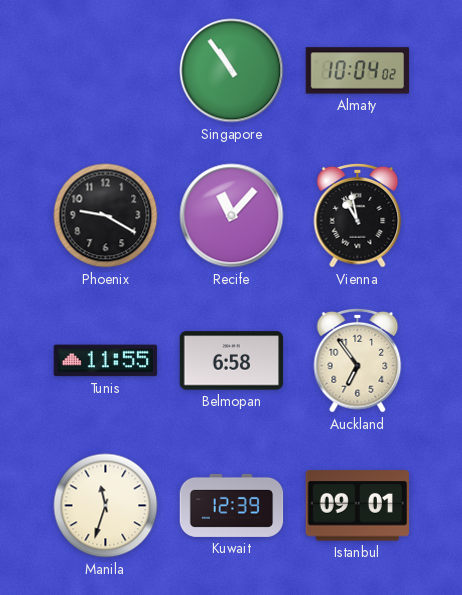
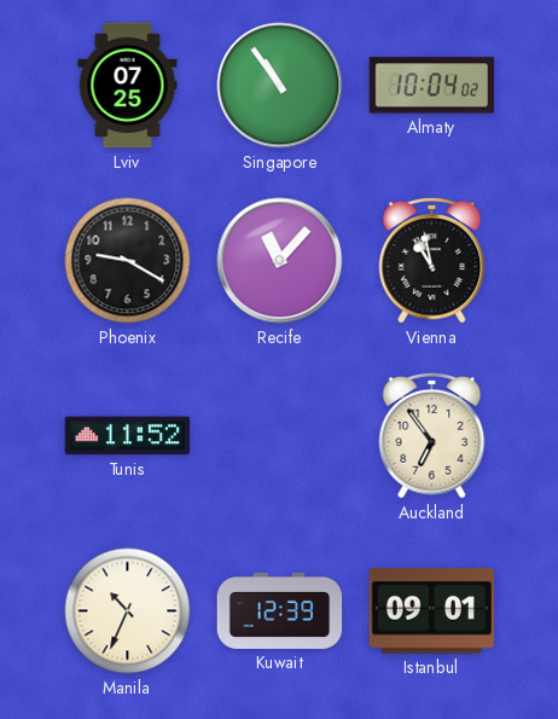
Lviv: none -> 07:25 (128, 86)
Tunis: 11:55 -> 11:52 (128, 436)
Belmopan: 6:58 -> none (232, 361)
Manila: 11:33 -> 10:34 (128, 611)
